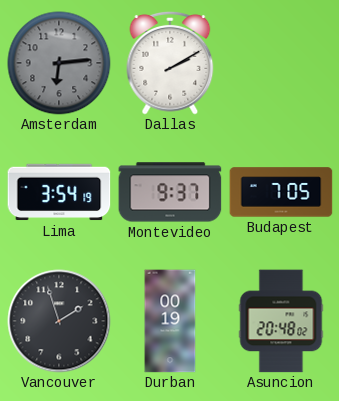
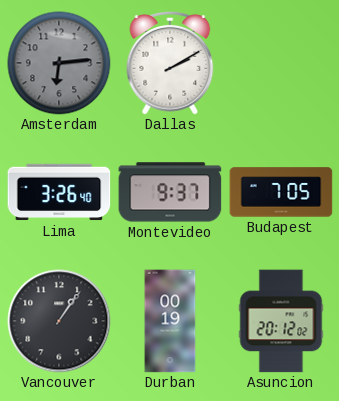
Lima: 3:54 -> 3:26 (59, 192)
Vancouver: 1:57 -> 1:06 (59, 321)
Asuncion: 20:48 -> 20:12 (281, 321)
